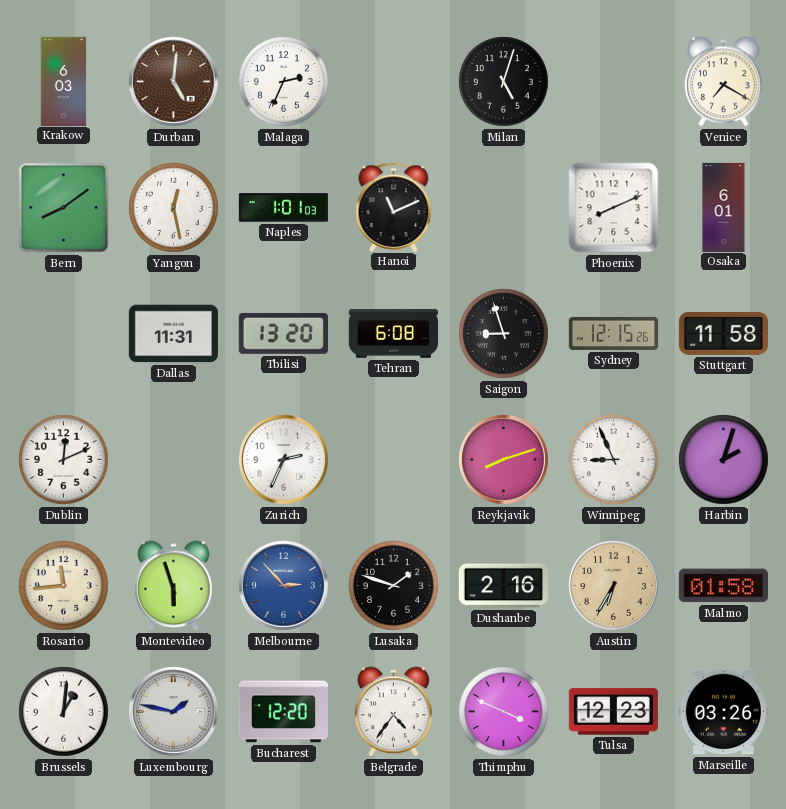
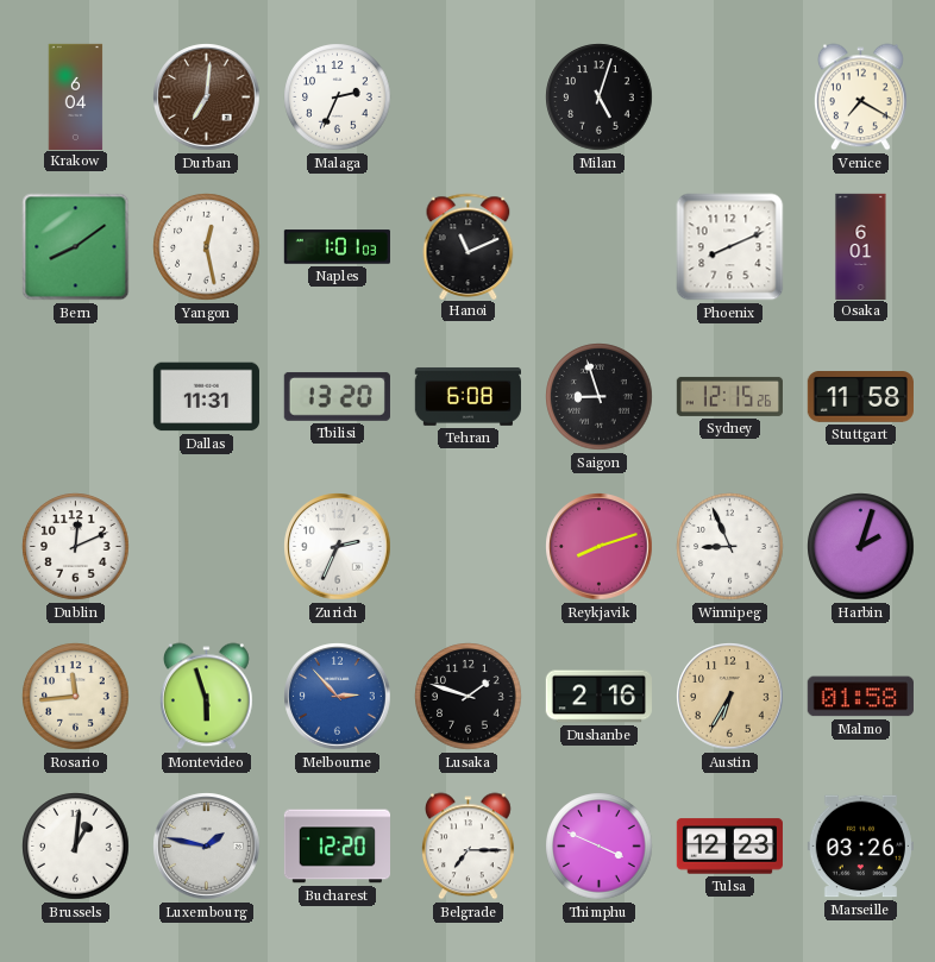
Krakow: 6:03 -> 6:04 (76, 96)
Durban: 5:01 -> 7:01 (207, 98)
Belgrade: 4:36 -> 7:15 (467, 847)
